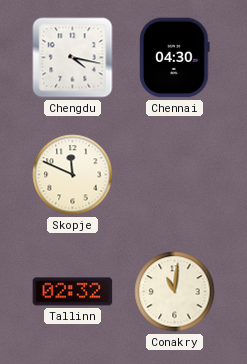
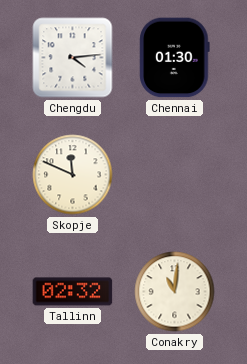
Chengdu: 4:17 -> 4:14 (73, 58)
Chennai: 04:30 -> 01:30 (175, 58)
